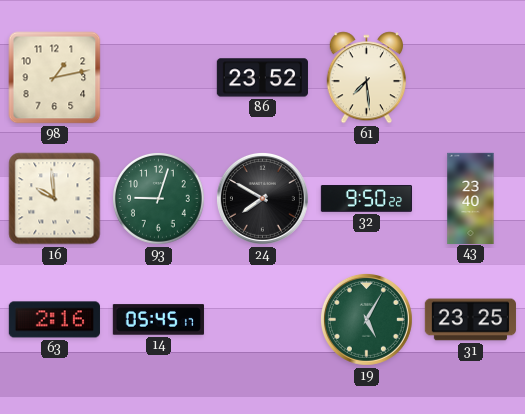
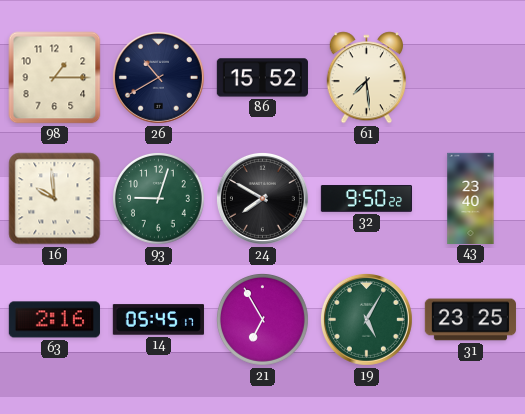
98: 1:13 -> 1:15 (55, 78)
26: none -> 10:40 (158, 77)
86: 23:52 -> 15:52 (262, 78)
21: none -> 6:55 (263, 320)
